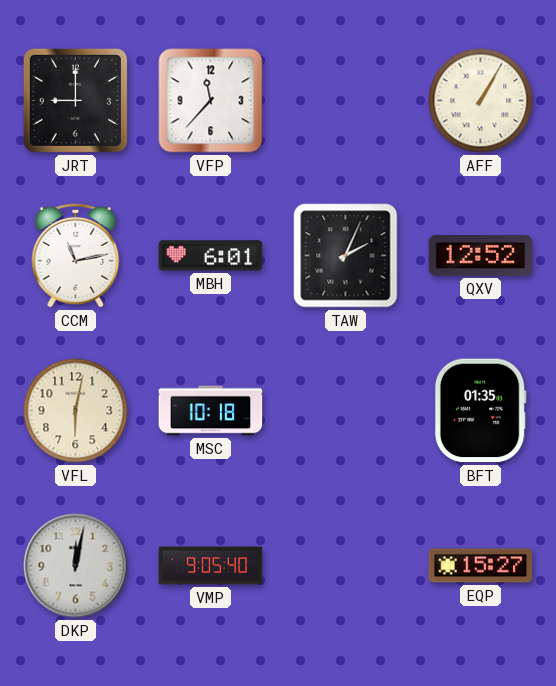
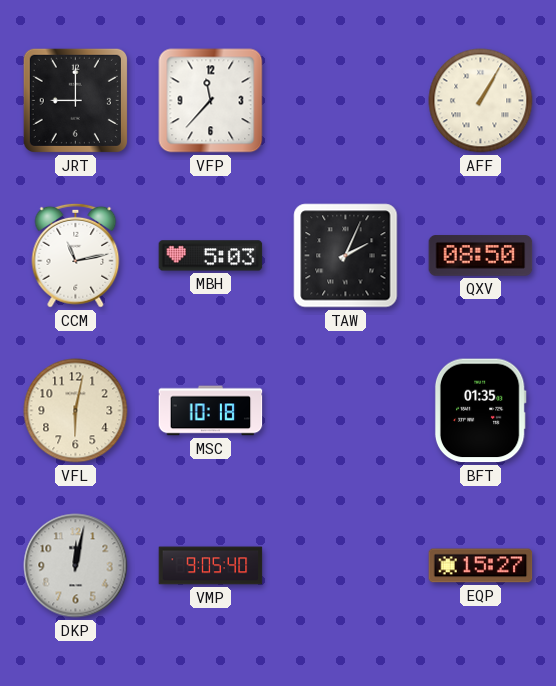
MBH: 6:01 -> 5:03 (211, 256)
QXV: 12:52 -> 08:50 (481, 256)
